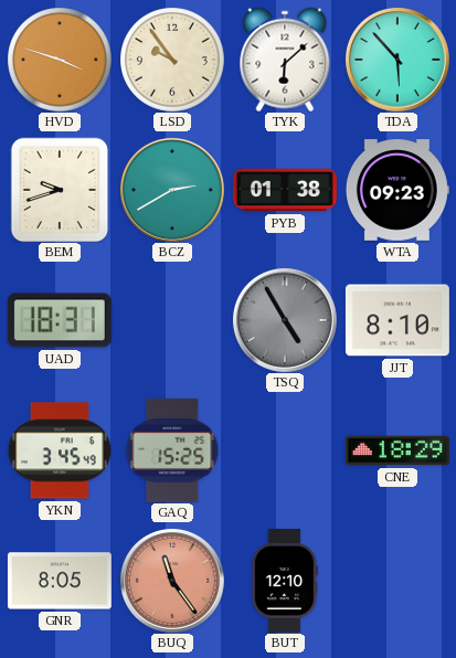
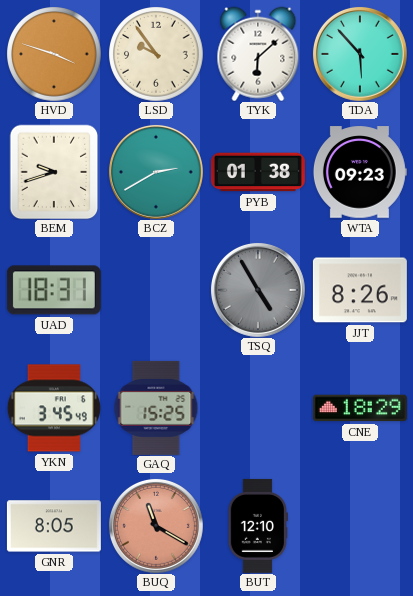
JJT: 8:10 -> 8:26 (360, 290)
BUQ: 11:24 -> 11:20 (156, 526)
